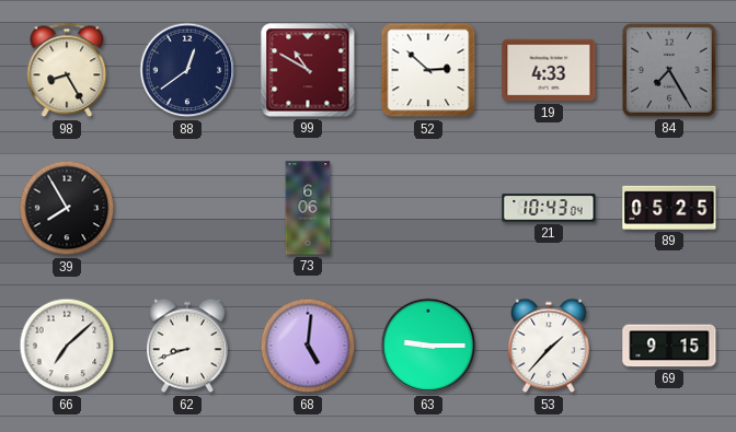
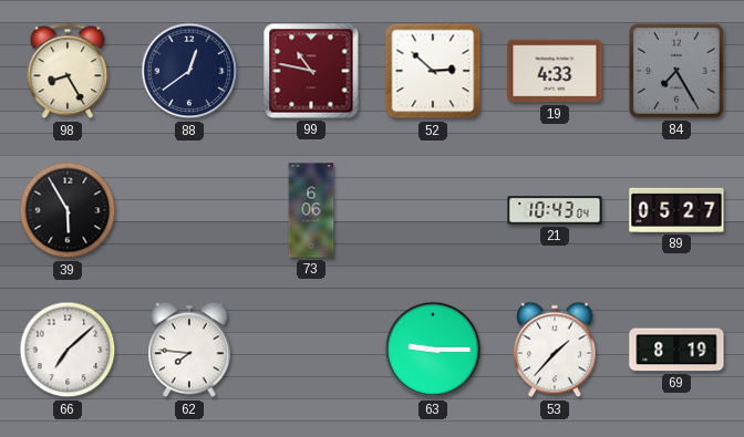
99: 10:50 -> 10:47 (311, 71)
39: 7:55 -> 5:55 (68, 210)
89: 05:25 -> 05:27 (676, 210)
62: 8:42 -> 7:46 (190, 350)
68: 5:01 -> none (308, 346)
69: 9:15 -> 8:19 (676, 350)
